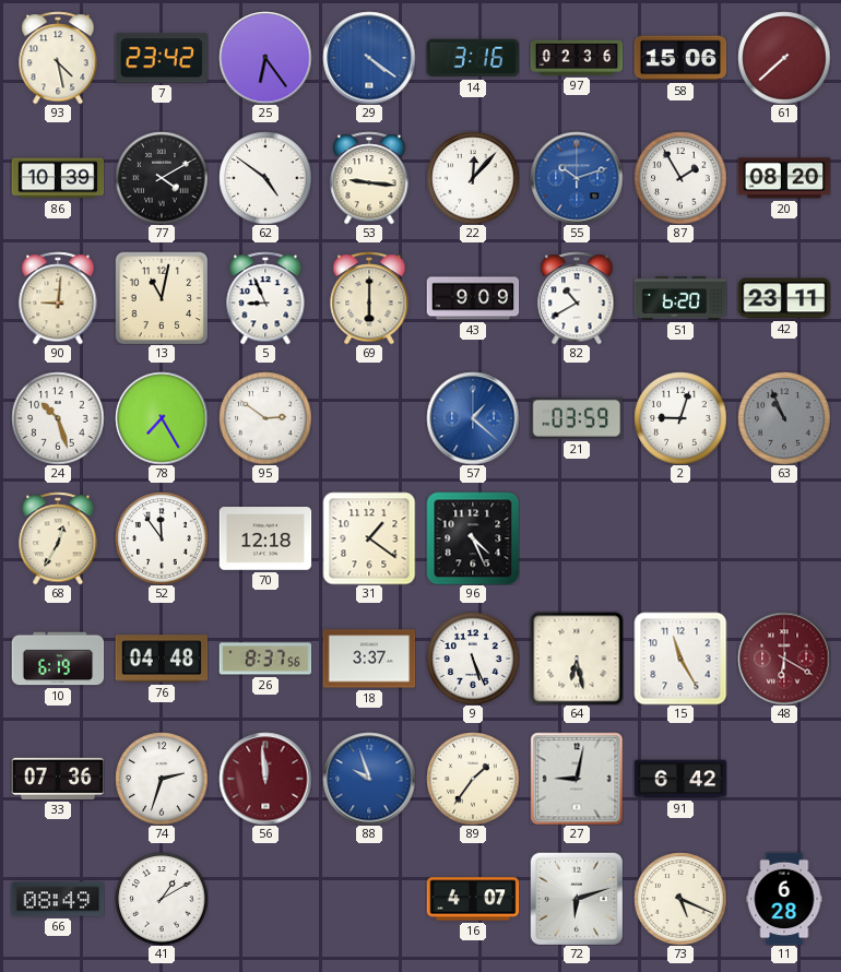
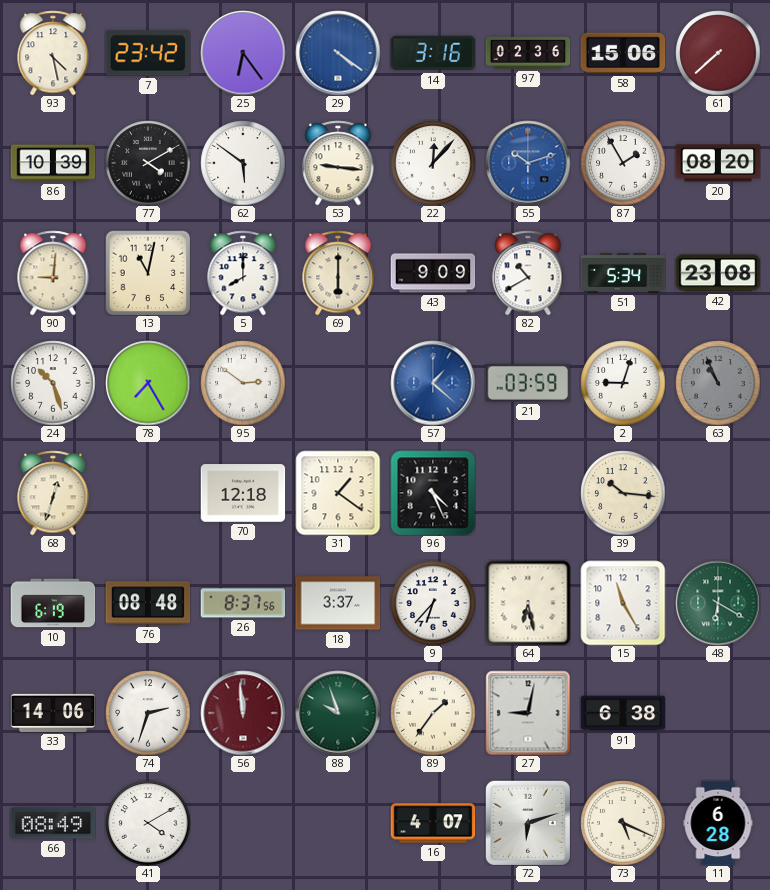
62: 4:51 -> 5:51 (243, 163)
5: 8:56 -> 8:00 (243, 273)
51: 6:20 -> 5:34 (623, 273)
42: 23:11 -> 23:08 (718, 273)
68: 12:35 -> 12:33 (53, 493)
52: 11:54 -> none (162, 538)
39: none -> 10:16 (623, 493)
76: 04:48 -> 08:48 (148, 603)
9: 5:26 -> 6:37 (433, 603)
48 dial: burgundy -> green (718, 603)
33: 07:36 -> 14:06 (53, 713)
88 dial: blue -> green (338, 713)
91: 6:42 -> 6:38 (623, 713)
41: 1:10 -> 4:10 (148, 823)
